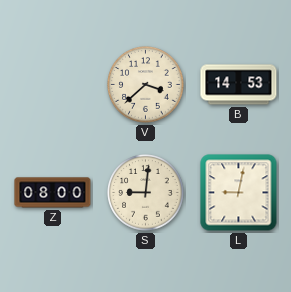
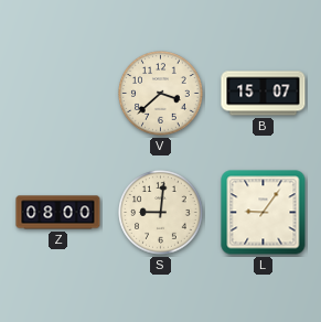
B: 14:53 -> 15:07 (264, 94)
L: 9:02 -> 9:06 (264, 213)
